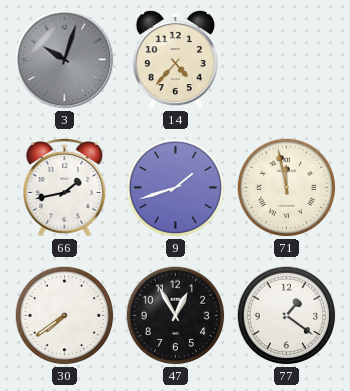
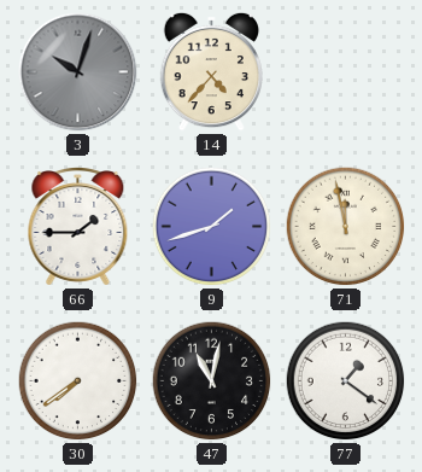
66: 1:43 -> 1:45 (78, 227)
47: 12:55 -> 11:02 (212, 381)
